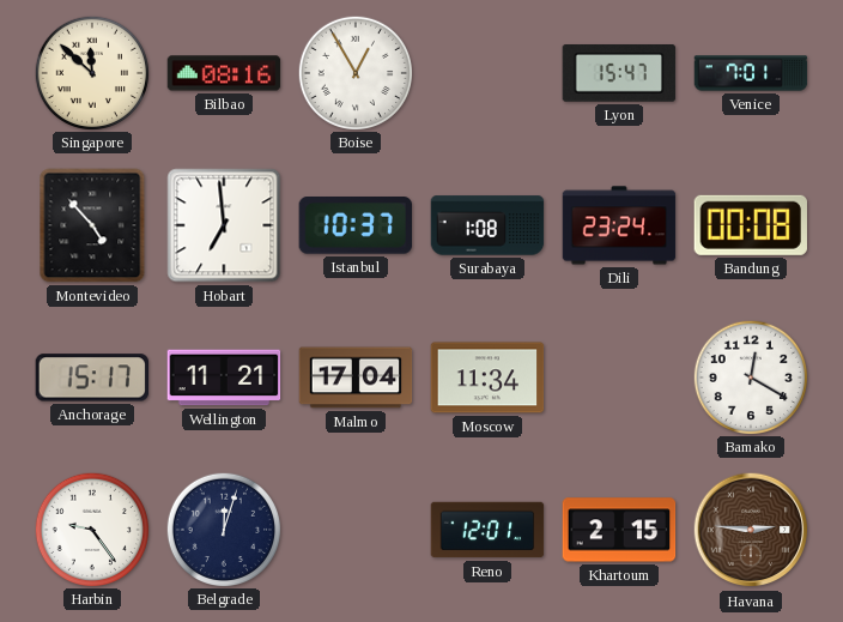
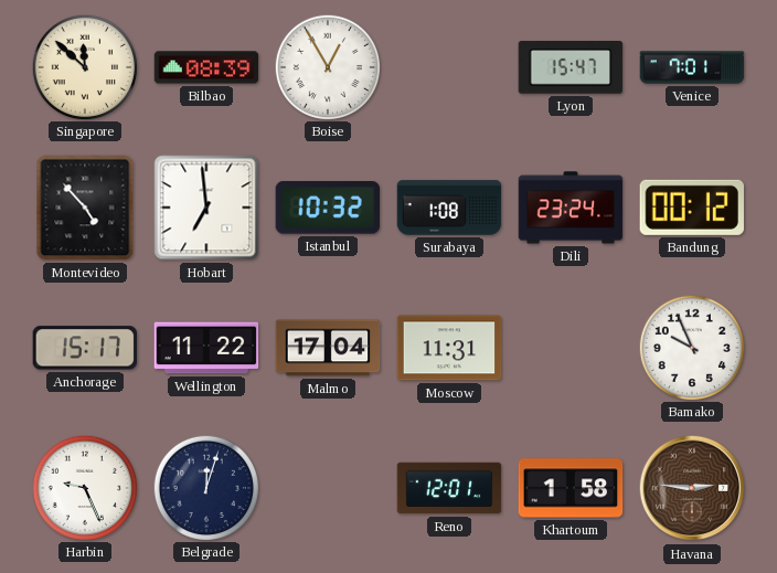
Bilbao: 08:16 -> 08:39 (206, 67)
Istanbul: 10:37 -> 10:32 (327, 209)
Bandung: 00:08 -> 00:12 (692, 208)
Wellington: 11:21 -> 11:22 (206, 348)
Moscow: 11:34 -> 11:31 (449, 348)
Bamako: 12:20 -> 9:56 (691, 347)
Harbin: 9:24 -> 9:26 (84, 487)
Khartoum: 2:15 -> 1:58 (571, 488)
